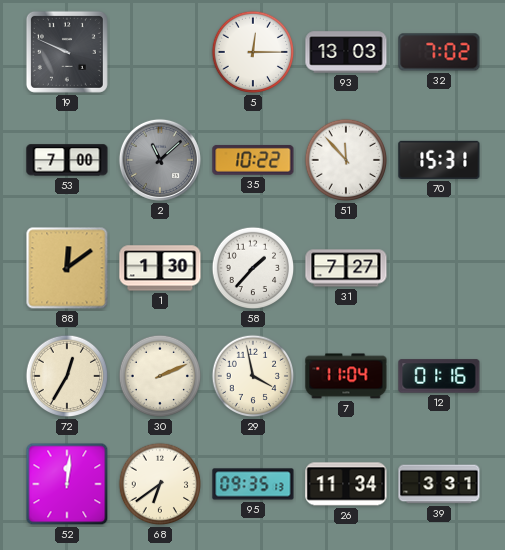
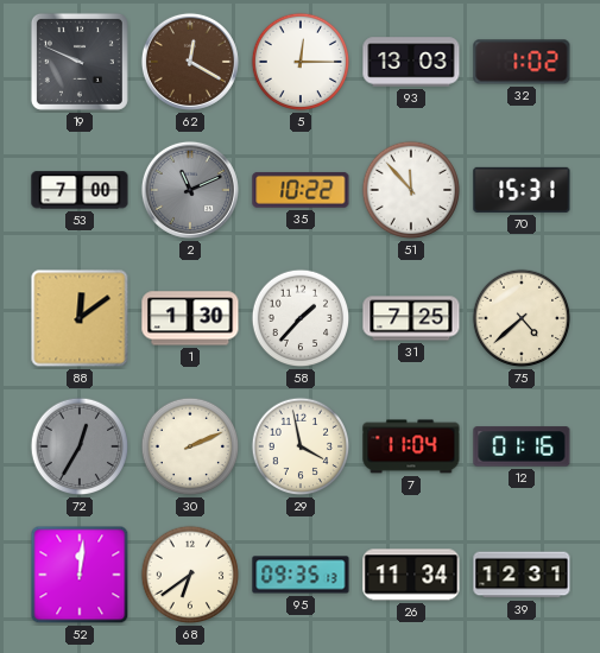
62: none -> 12:20 (190, 62)
32: 7:02 -> 1:02 (522, 62)
2: 11:08 -> 11:11 (190, 190)
31: 7:27 -> 7:25 (411, 318)
75: none -> 4:38 (522, 318)
72 dial: cream -> grey (80, 446)
39: 3:31 -> 12:31 (522, 575)
